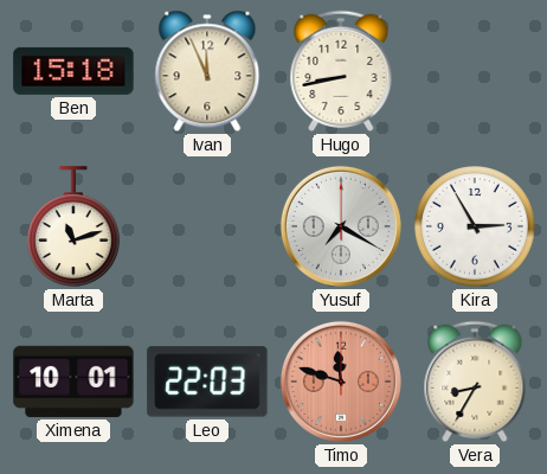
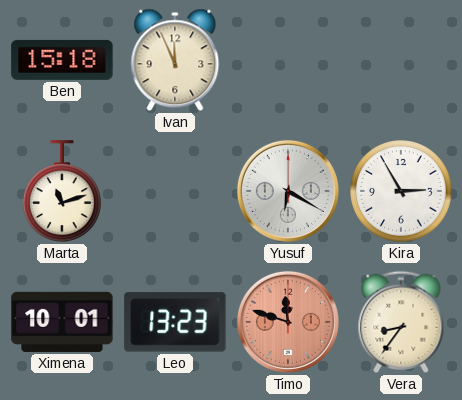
Hugo: 8:43 -> none (341, 71)
Yusuf: 7:20 -> 6:20 (288, 191)
Leo: 22:03 -> 13:23 (175, 322)
Vera: 8:35 -> 8:36 (401, 322)
